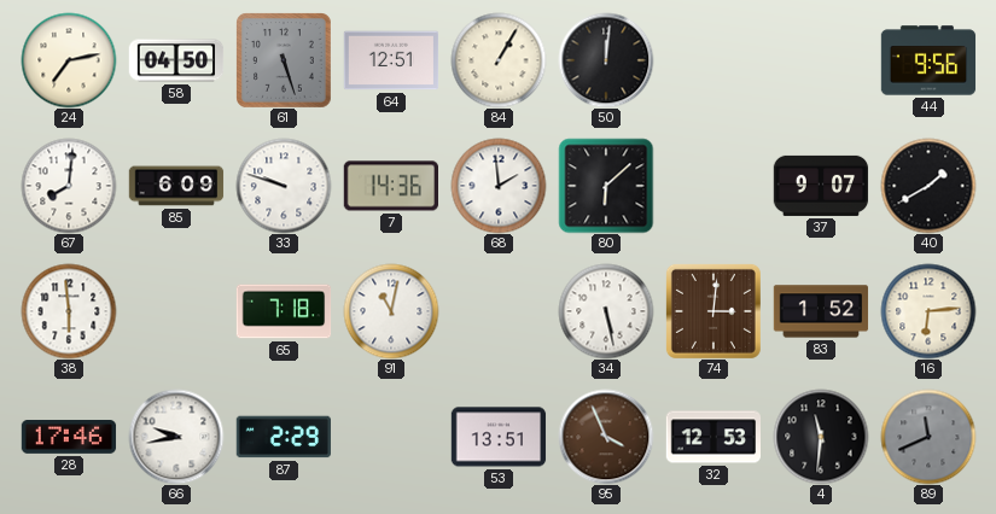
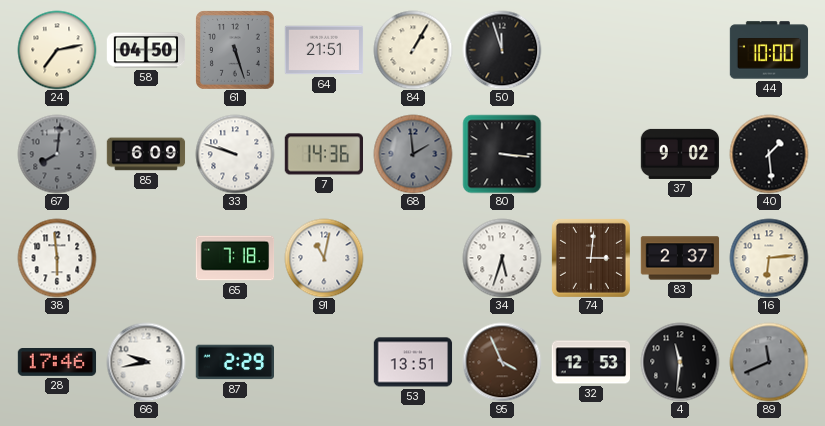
64: 12:51 -> 21:51 (324, 50)
50: 12:01 -> 11:57 (502, 50)
44: 9:56 -> 10:00 (769, 50)
67 dial: white -> grey (57, 154)
68 dial: white -> grey (413, 154)
80: 6:08 -> 3:16 (502, 154)
37: 9:07 -> 9:02 (680, 154)
40: 1:40 -> 1:29 (769, 154)
34: 5:28 -> 5:33 (502, 258)
83: 1:52 -> 2:37 (680, 258)
